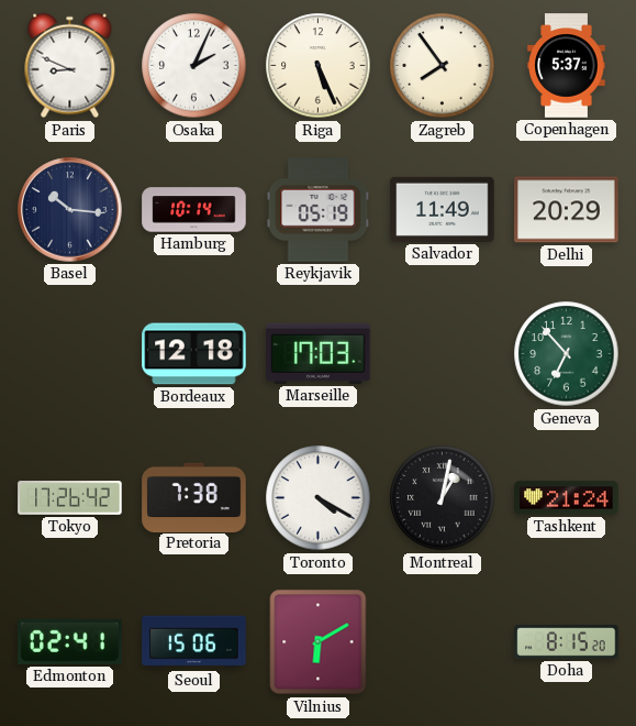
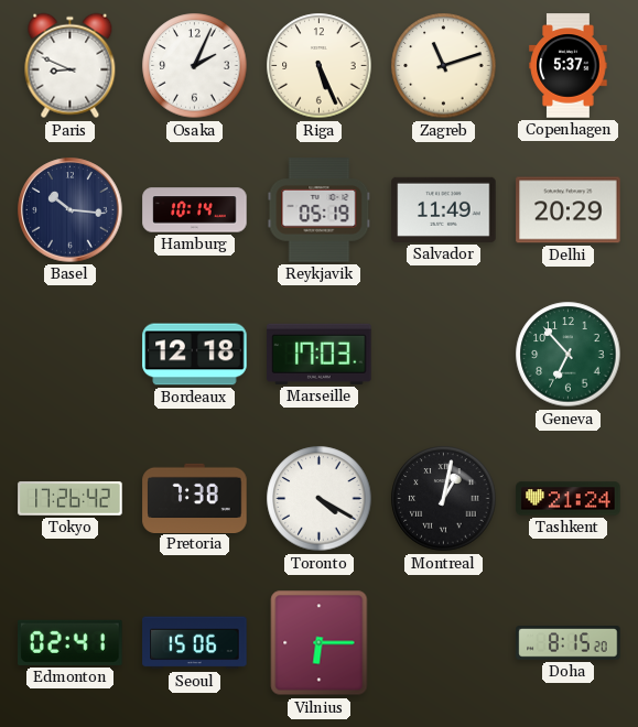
Zagreb: 7:54 -> 11:12 (444, 66)
Vilnius: 6:10 -> 6:15 (320, 643)
